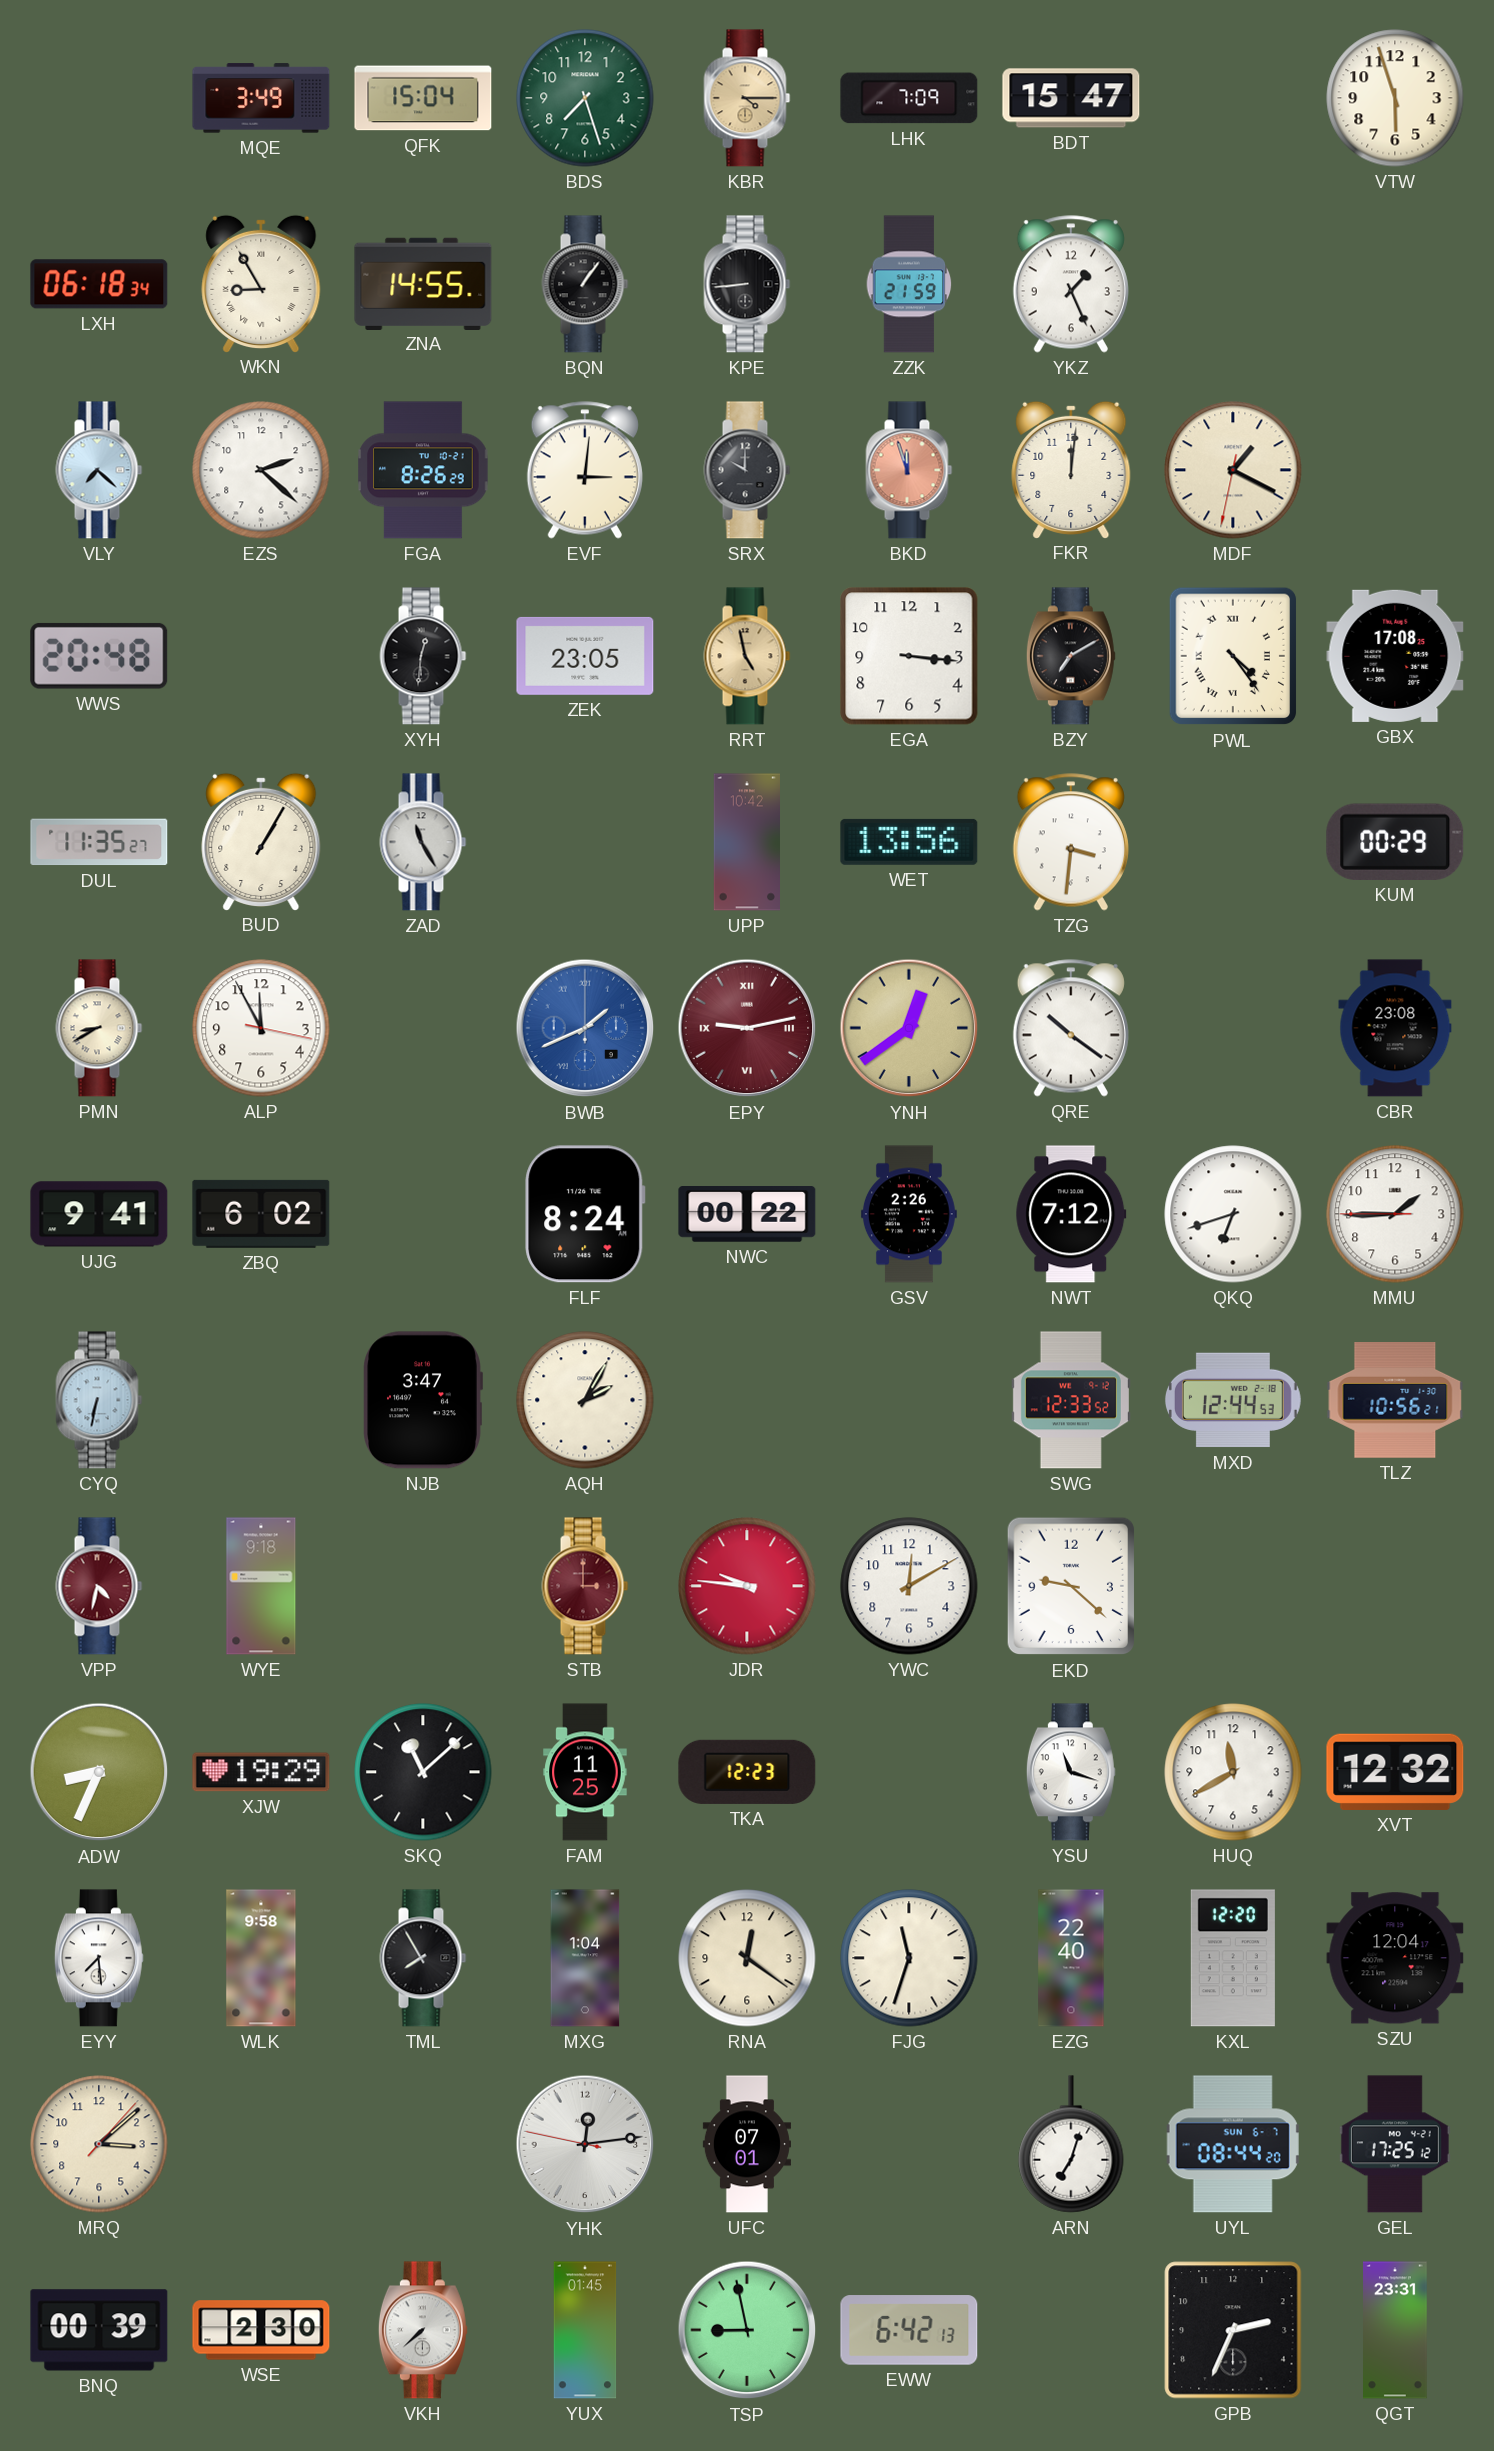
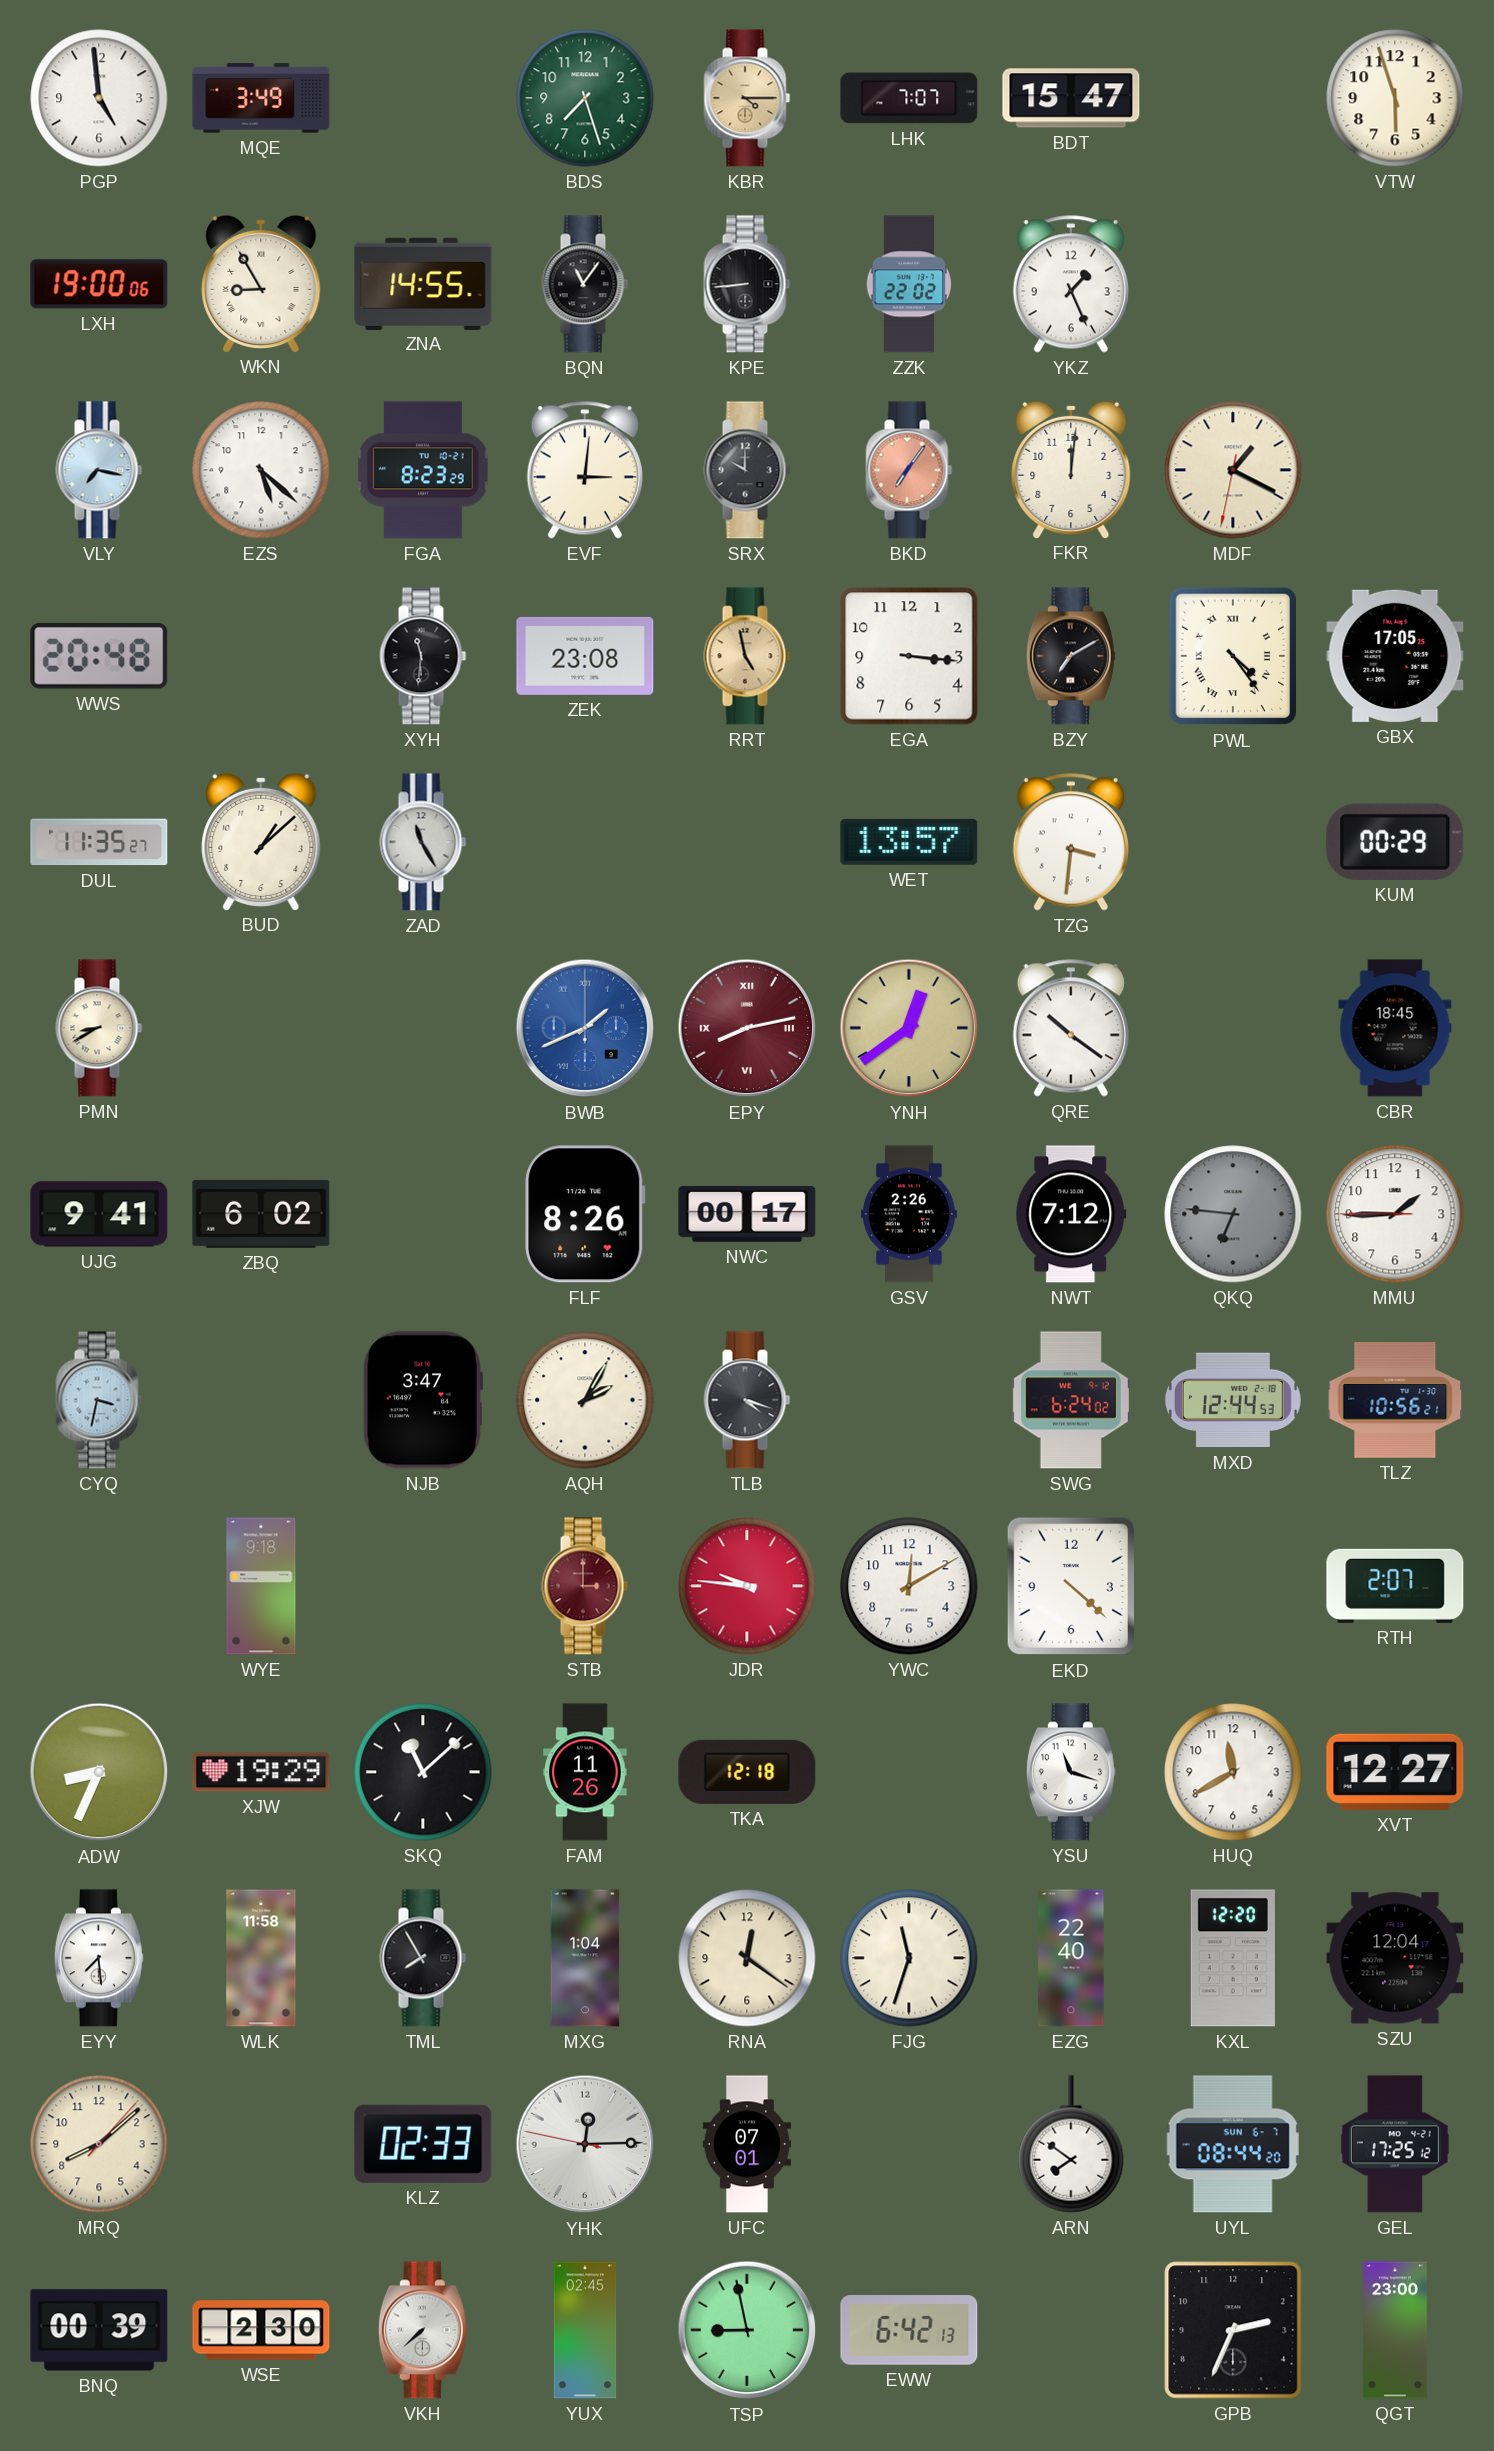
PGP: none -> 4:59 (99, 98)
QFK: 15:04 -> none (423, 98)
LHK: 7:09 -> 7:07 (909, 98)
LXH: 06:18 -> 19:00 (99, 284)
BQN: 1:06 -> 11:06 (585, 284)
ZZK: 21:59 -> 22:02 (909, 284)
VLY: 7:22 -> 7:17 (99, 470)
EZS: 2:22 -> 5:22 (261, 470)
FGA: 8:26 -> 8:23 (423, 470)
BKD: 11:57 -> 7:06 (909, 470)
XYH: 12:31 -> 11:31 (423, 656)
ZEK: 23:05 -> 23:08 (585, 656)
GBX: 17:08 -> 17:05 (1395, 656)
BUD: 1:05 -> 1:08 (261, 841)
UPP: 10:42 -> none (746, 842)
WET: 13:56 -> 13:57 (909, 842)
ALP: 11:55 -> none (261, 1028)
EPY: 9:13 -> 8:13 (747, 1028)
CBR: 23:08 -> 18:45 (1395, 1028)
FLF: 8:24 -> 8:26 (585, 1214)
NWC: 00:22 -> 00:17 (747, 1215)
QKQ: 6:42 -> 6:46 (1233, 1214)
QKQ dial: white -> grey (1233, 1214)
CYQ: 6:32 -> 3:32 (99, 1400)
TLB: none -> 4:18 (747, 1400)
SWG: 12:33 -> 6:24 (1071, 1400)
VPP: 4:32 -> none (99, 1586)
EKD: 9:22 -> 4:22 (1071, 1586)
RTH: none -> 2:07 (1395, 1586)
FAM: 11:25 -> 11:26 (585, 1772)
TKA: 12:23 -> 12:18 (747, 1772)
XVT: 12:32 -> 12:27 (1395, 1772)
WLK: 9:58 -> 11:58 (261, 1958)
MRQ: 3:08 -> 8:08 (99, 2144)
KLZ: none -> 02:33 (423, 2144)
YHK: 12:13 -> 12:14 (585, 2144)
ARN: 7:03 -> 7:51 (1071, 2144)
YUX: 01:45 -> 02:45 (585, 2330)
QGT: 23:31 -> 23:00 (1396, 2330)
